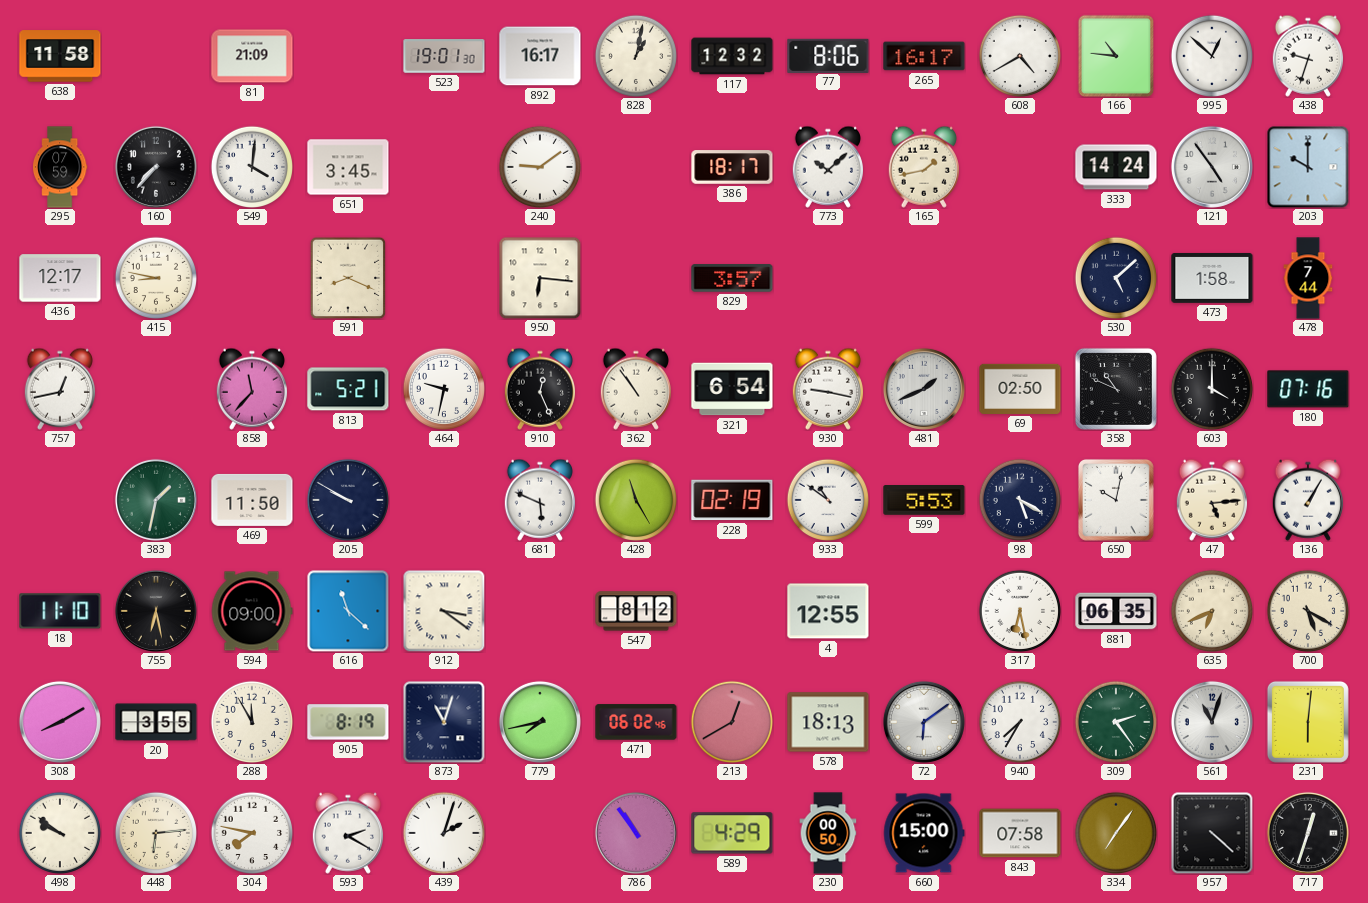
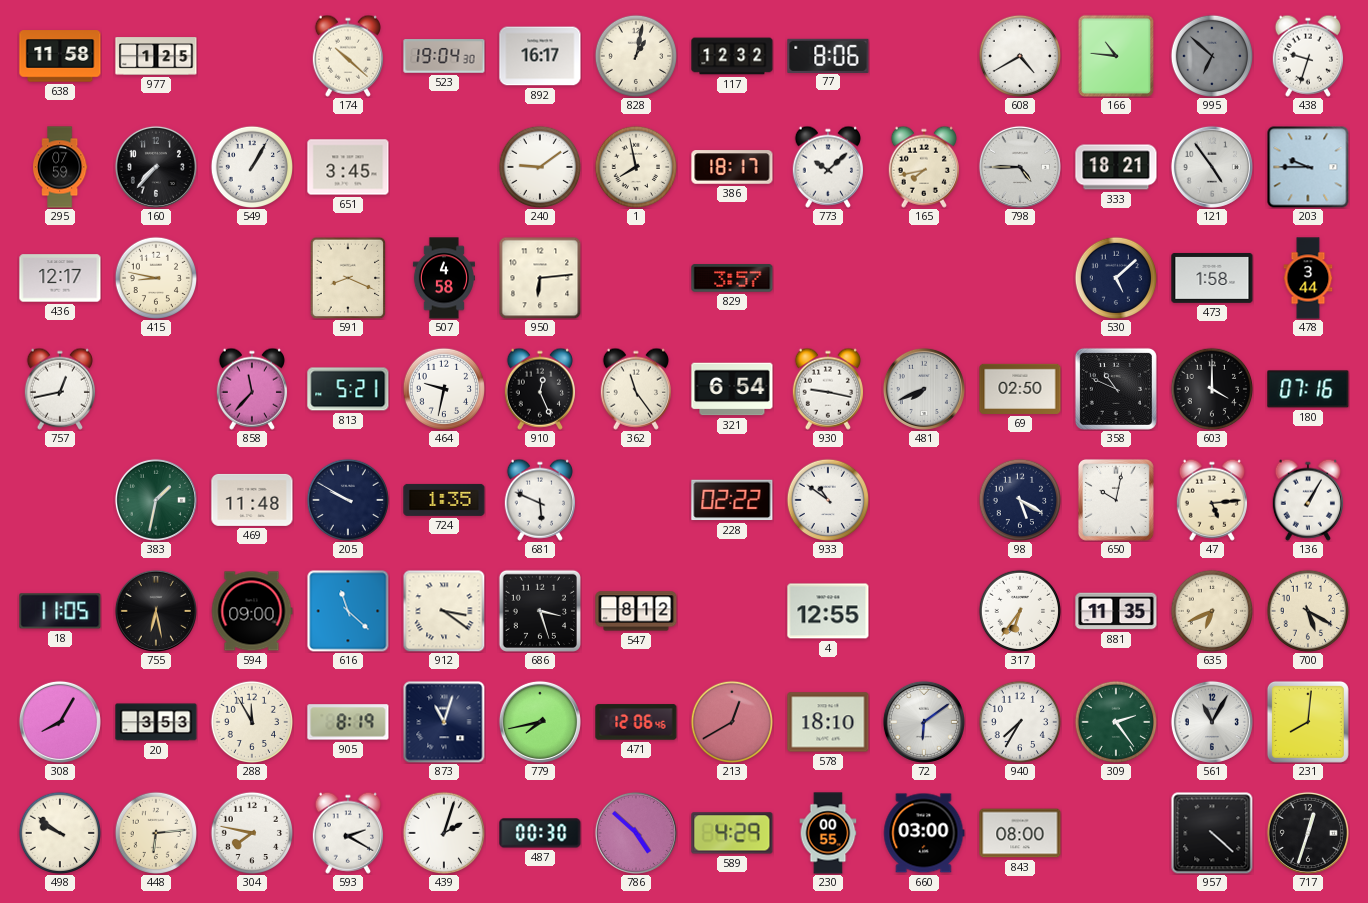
977: none -> 1:25 (156, 56)
81: 21:09 -> none (252, 56)
174: none -> 10:22 (347, 56)
523: 19:01 -> 19:04 (444, 56)
265: 16:17 -> none (924, 56)
995: 12:52 -> 6:52 (1212, 56)
995 dial: white -> grey (1212, 56)
549: 4:01 -> 1:05 (252, 167)
1: none -> 7:58 (636, 167)
165: 1:43 -> 7:43 (923, 167)
798: none -> 4:45 (1020, 167)
333: 14:24 -> 18:21 (1116, 167)
203: 10:00 -> 9:45 (1308, 167)
507: none -> 4:58 (444, 278)
950: 6:16 -> 6:14 (540, 278)
478: 7:44 -> 3:44 (1308, 278)
362: 10:54 -> 11:24 (635, 389)
481: 1:41 -> 7:41 (924, 389)
469: 11:50 -> 11:48 (252, 500)
724: none -> 1:35 (444, 500)
428: 11:25 -> none (636, 500)
228: 02:19 -> 02:22 (732, 500)
599: 5:53 -> none (924, 501)
18: 11:10 -> 11:05 (60, 611)
686: none -> 3:27 (540, 611)
317: 6:28 -> 6:36 (1020, 611)
881: 06:35 -> 11:35 (1116, 611)
308: 8:10 -> 8:05 (60, 722)
20: 3:55 -> 3:53 (156, 722)
471: 06:02 -> 12:06 (636, 722)
578: 18:13 -> 18:10 (828, 722)
561: 11:03 -> 11:05 (1212, 722)
231: 6:01 -> 8:01 (1308, 722)
487: none -> 00:30 (540, 833)
786: 10:54 -> 4:52 (636, 833)
230: 00:50 -> 00:55 (828, 833)
660: 15:00 -> 03:00 (924, 833)
843: 07:58 -> 08:00 (1020, 833)
334: 7:06 -> none (1116, 833)
